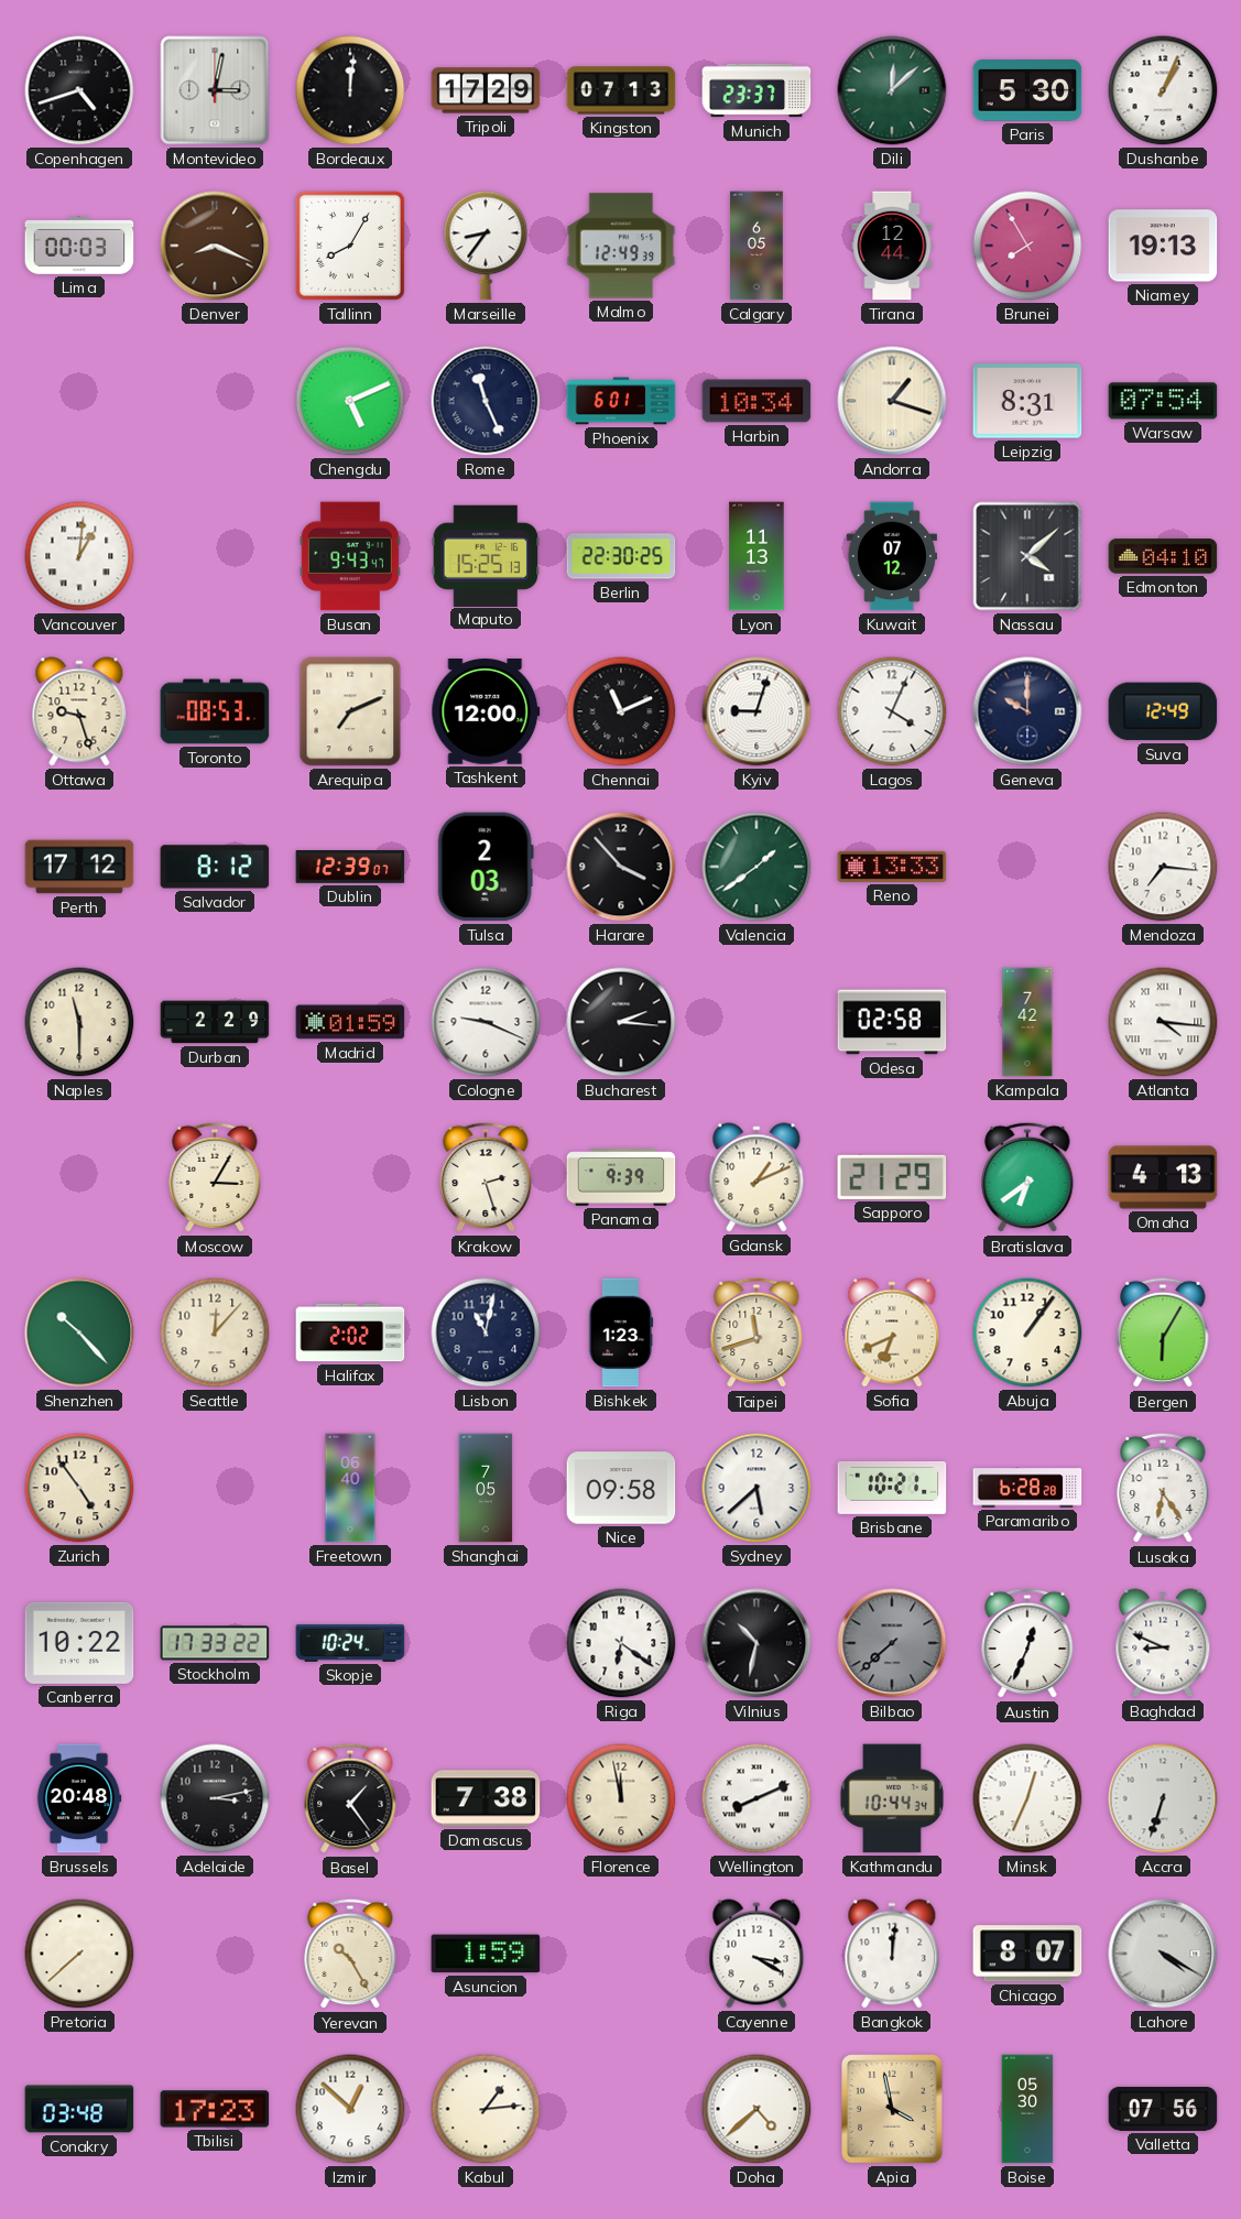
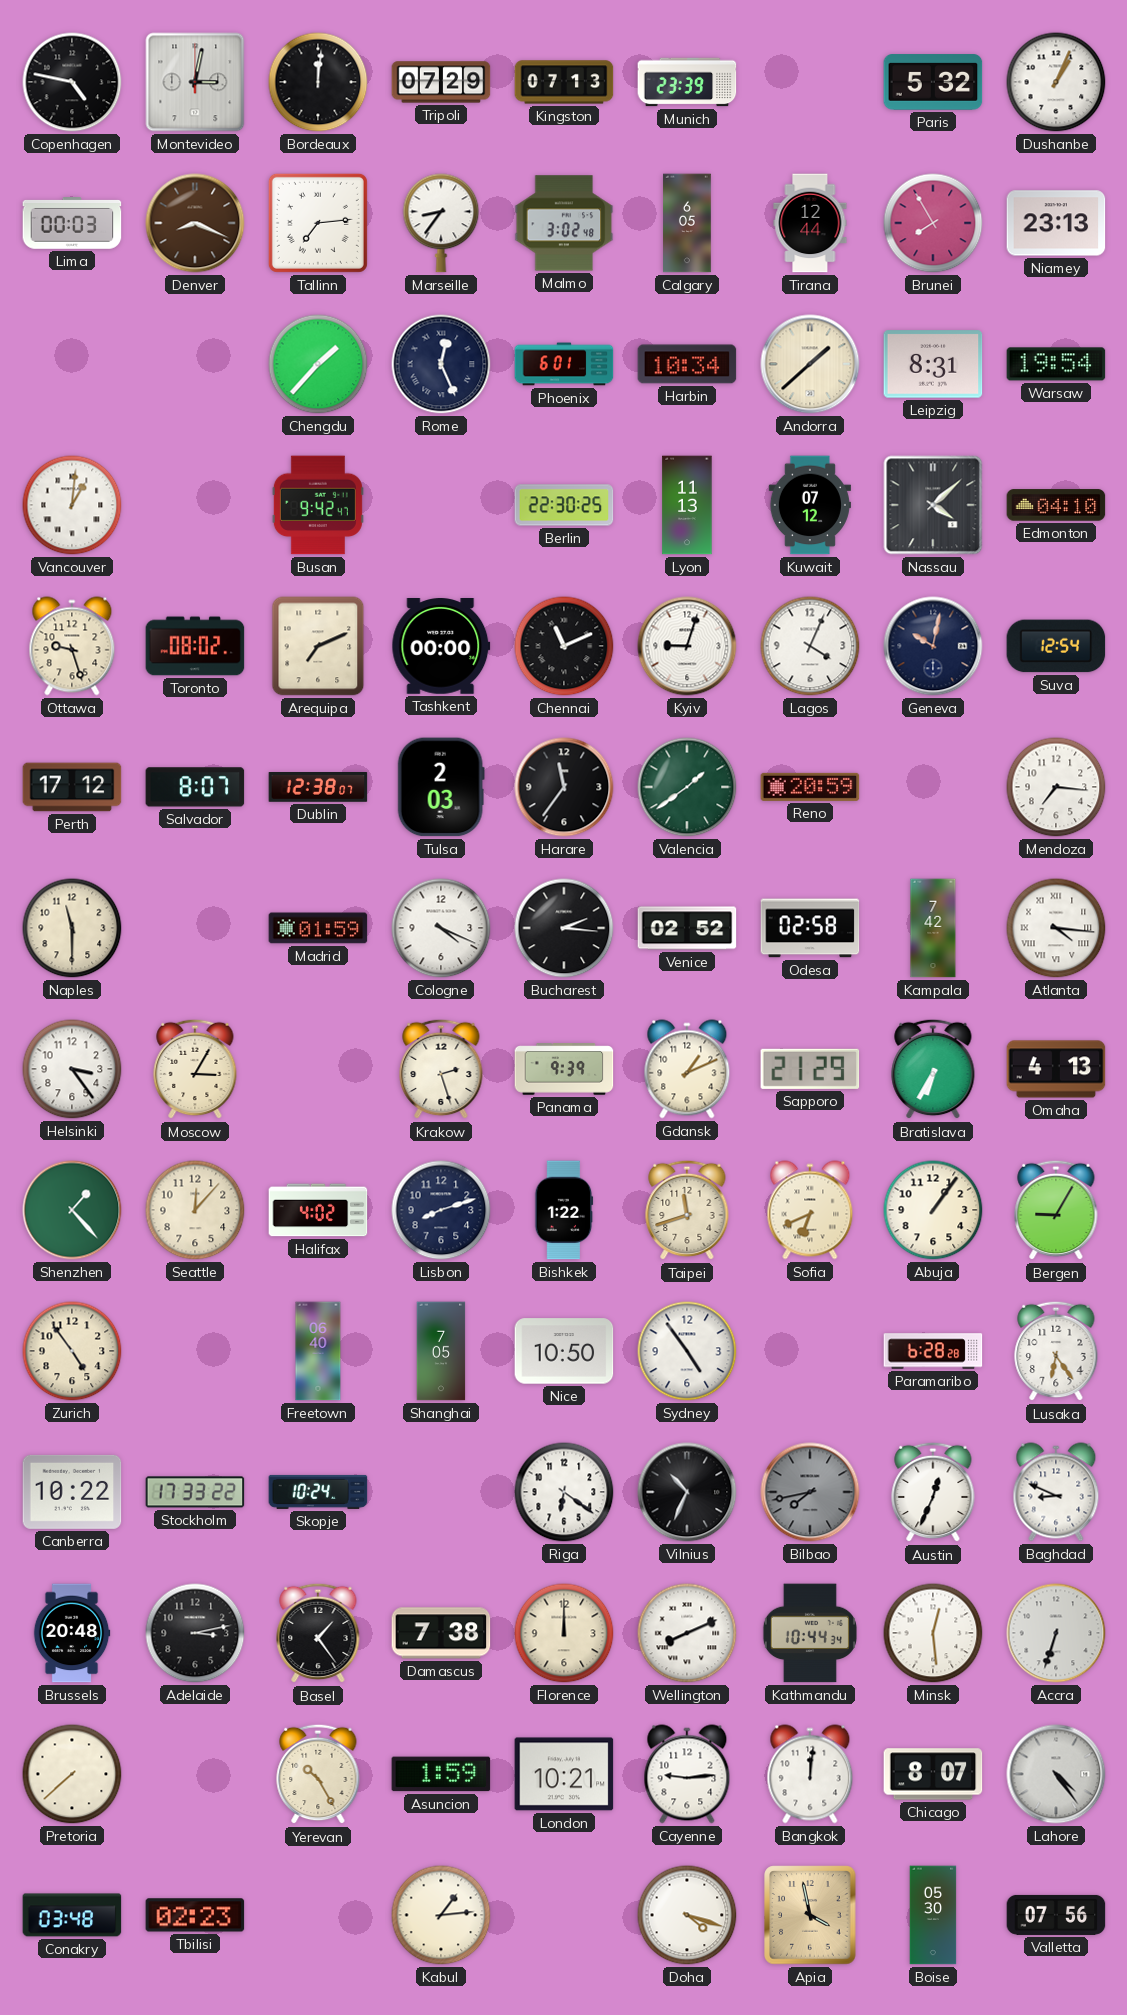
Copenhagen: 4:42 -> 4:47 (72, 82)
Tripoli: 17:29 -> 07:29 (441, 82)
Munich: 23:37 -> 23:39 (687, 82)
Dili: 12:08 -> none (892, 90)
Paris: 5:30 -> 5:32 (933, 82)
Tallinn: 8:05 -> 7:14 (318, 223)
Malmo: 12:49 -> 3:02 (564, 223)
Niamey: 19:13 -> 23:13 (1056, 223)
Chengdu: 5:11 -> 1:37 (318, 364)
Rome: 11:26 -> 12:26 (441, 364)
Andorra: 1:18 -> 1:38 (810, 364)
Warsaw: 07:54 -> 19:54 (1056, 364)
Busan: 9:43 -> 9:42 (318, 505)
Maputo: 15:25 -> none (486, 555)
Toronto: 08:53 -> 08:02 (195, 646)
Tashkent: 12:00 -> 00:00 (441, 647)
Geneva: 10:00 -> 10:02 (933, 646)
Suva: 12:49 -> 12:54 (1056, 646)
Salvador: 8:12 -> 8:07 (195, 787)
Dublin: 12:39 -> 12:38 (318, 787)
Harare: 3:53 -> 11:36 (564, 787)
Reno: 13:33 -> 20:59 (810, 787)
Durban: 2:29 -> none (215, 1022)
Cologne: 9:19 -> 4:19 (441, 928)
Venice: none -> 02:52 (687, 928)
Helsinki: none -> 3:24 (72, 1069)
Bratislava: 6:39 -> 6:35 (933, 1069)
Shenzhen: 10:23 -> 1:23 (72, 1210)
Halifax: 2:02 -> 4:02 (318, 1210)
Lisbon: 11:02 -> 8:12 (441, 1210)
Bishkek: 1:23 -> 1:22 (564, 1210)
Bergen: 6:05 -> 9:05 (1056, 1210)
Nice: 09:58 -> 10:50 (564, 1351)
Sydney: 5:38 -> 4:54 (687, 1351)
Brisbane: 10:21 -> none (892, 1489)
Vilnius: 10:32 -> 10:34 (687, 1492)
Bilbao: 7:38 -> 7:43 (810, 1492)
Florence: 11:58 -> 12:00 (564, 1633)
Minsk: 12:34 -> 12:29 (933, 1633)
London: none -> 10:21 (564, 1774)
Cayenne: 3:20 -> 9:14 (687, 1774)
Lahore: 4:20 -> 4:24 (1056, 1774)
Tbilisi: 17:23 -> 02:23 (195, 1915)
Izmir: 12:52 -> none (350, 2109)
Doha: 4:38 -> 4:18 (687, 1915)
